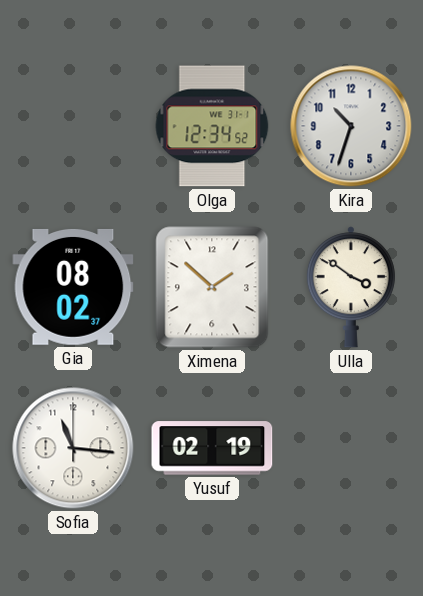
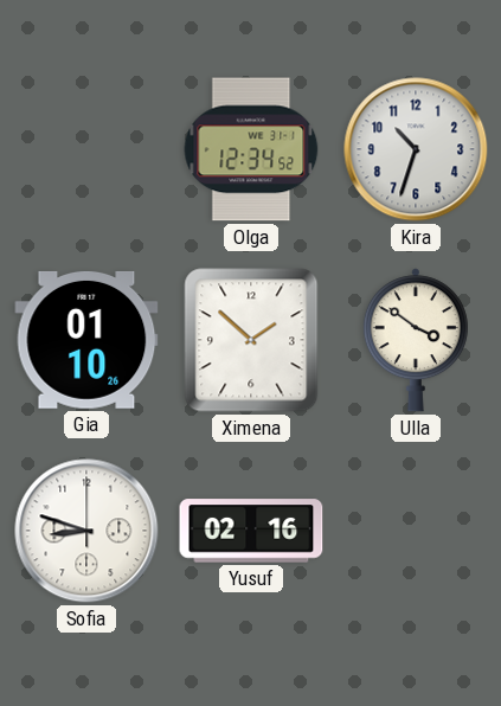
Gia: 08:02 -> 01:10 (86, 340)
Sofia: 11:16 -> 8:48 (86, 531)
Yusuf: 02:19 -> 02:16 (251, 531)
